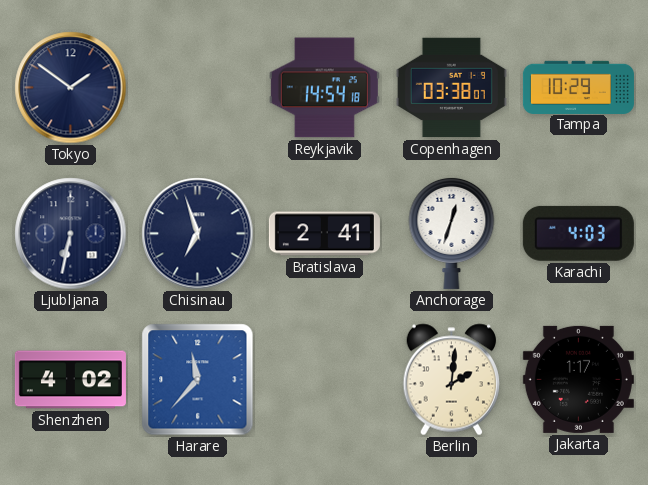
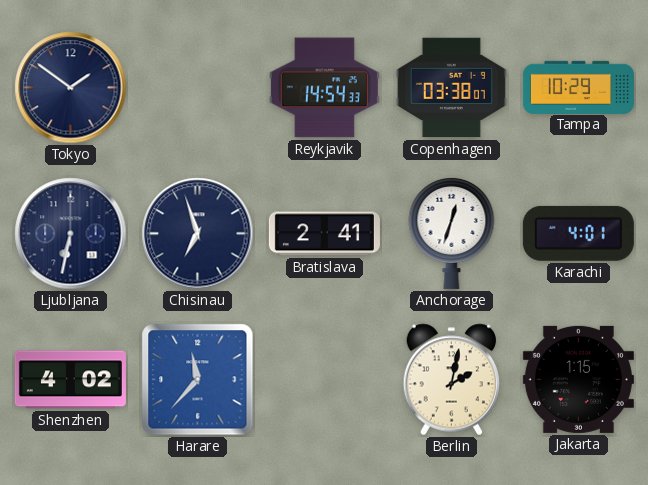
Reykjavik: 14:54:18 -> 14:54:33 (324, 88)
Karachi: 4:03 -> 4:01 (578, 233)
Berlin: 2:01 -> 2:02 (451, 380)
Jakarta: 1:17 -> 1:15 (578, 379)
